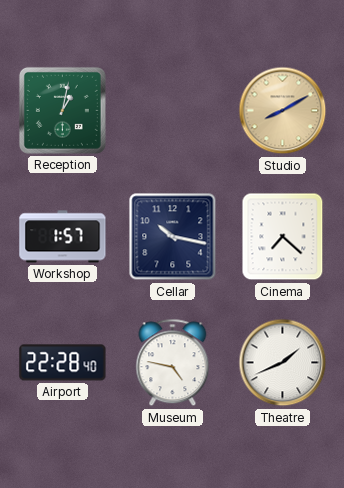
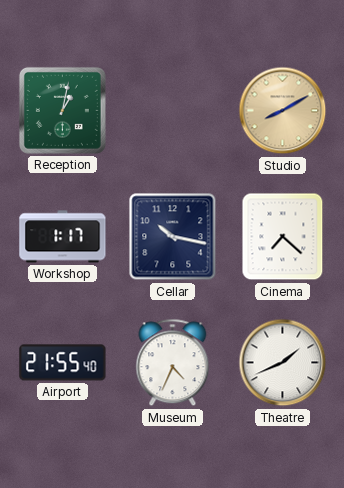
Workshop: 1:57 -> 1:17 (63, 237)
Airport: 22:28 -> 21:55 (63, 363)
Museum: 4:47 -> 4:34 (173, 363)
